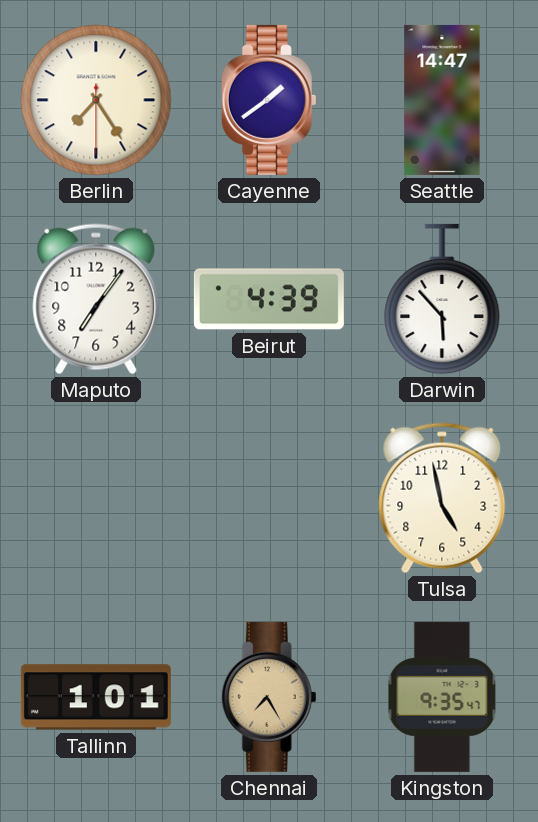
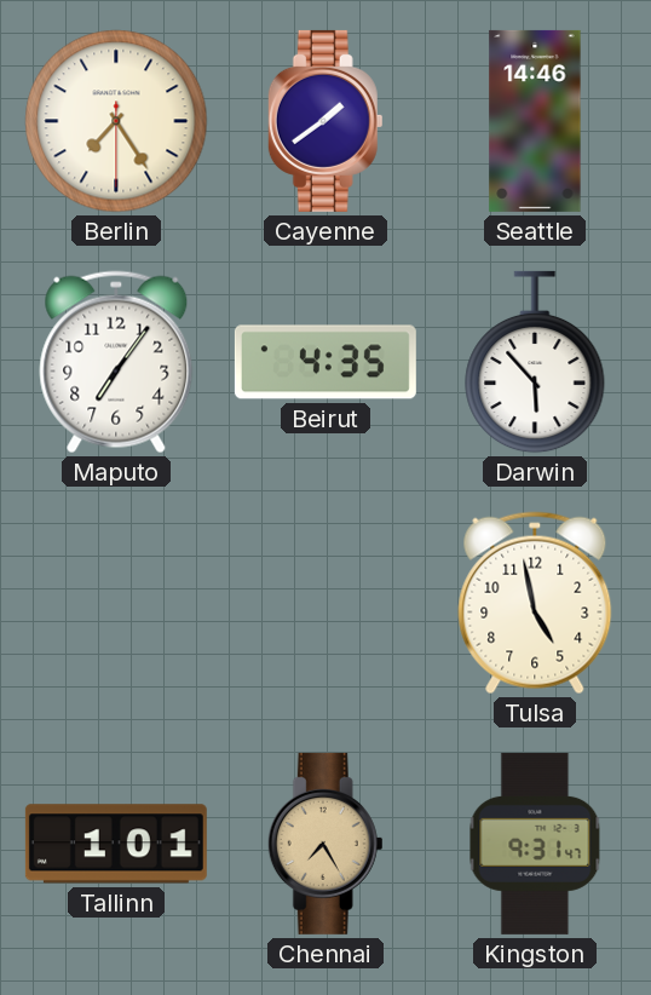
Seattle: 14:47 -> 14:46 (535, 121)
Beirut: 4:39 -> 4:35 (325, 362)
Kingston: 9:35 -> 9:31 (535, 844)
